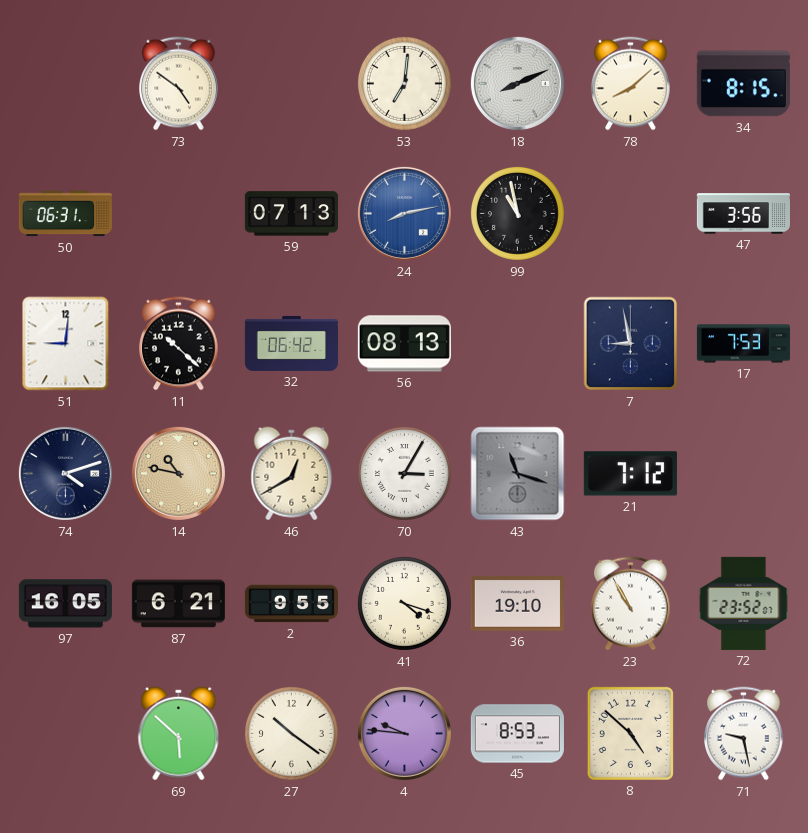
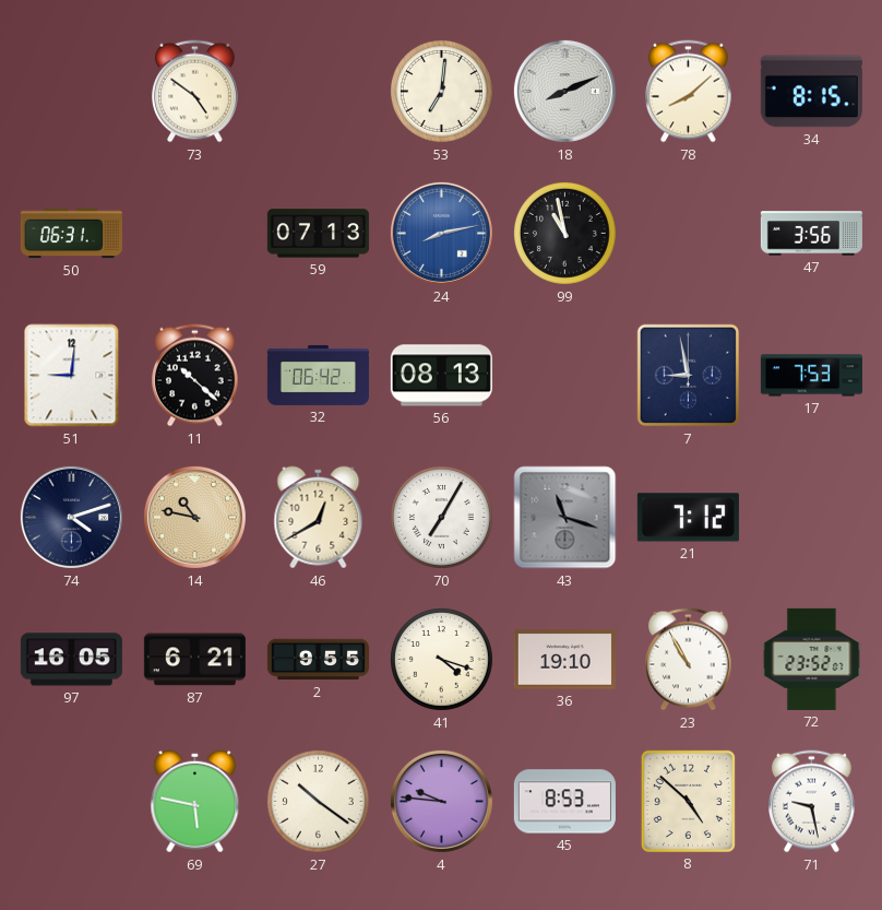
70: 3:05 -> 7:05 (441, 517)
69: 5:52 -> 5:47 (195, 802)
